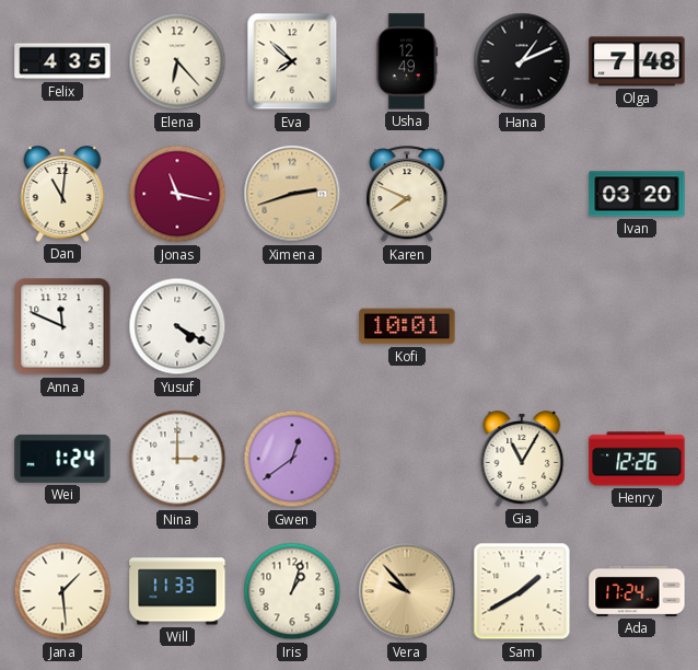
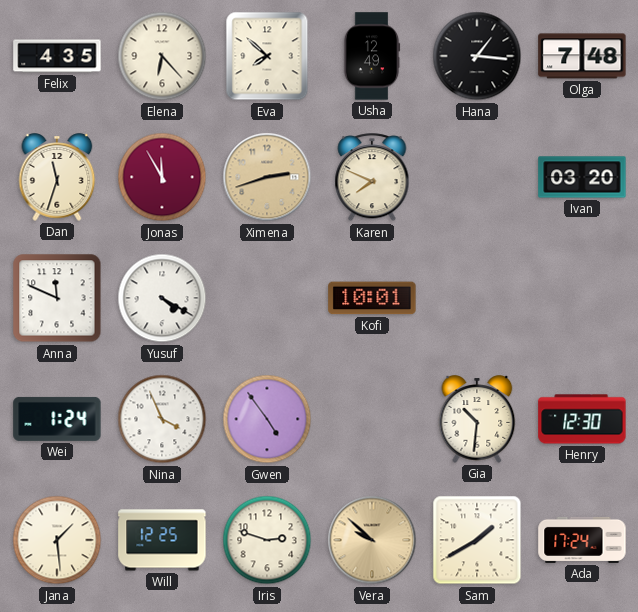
Hana: 1:11 -> 1:16 (477, 56)
Dan: 11:01 -> 11:33 (57, 177)
Jonas: 11:17 -> 11:55 (162, 177)
Nina: 3:00 -> 3:56 (162, 419)
Gwen: 12:39 -> 4:54 (267, 419)
Gia: 11:05 -> 10:31 (477, 419)
Henry: 12:26 -> 12:30 (582, 419)
Will: 11:33 -> 12:25 (162, 540)
Iris: 1:03 -> 2:48 (267, 540)
Vera: 9:53 -> 9:52 (372, 540)
